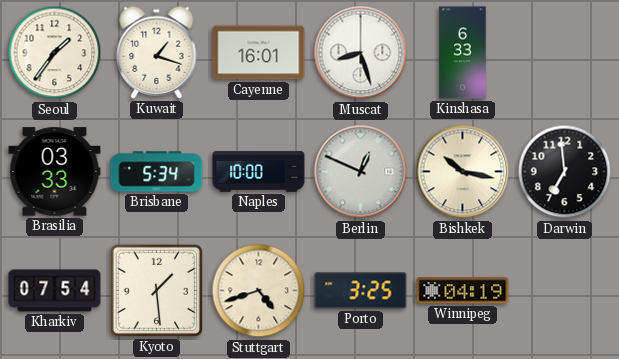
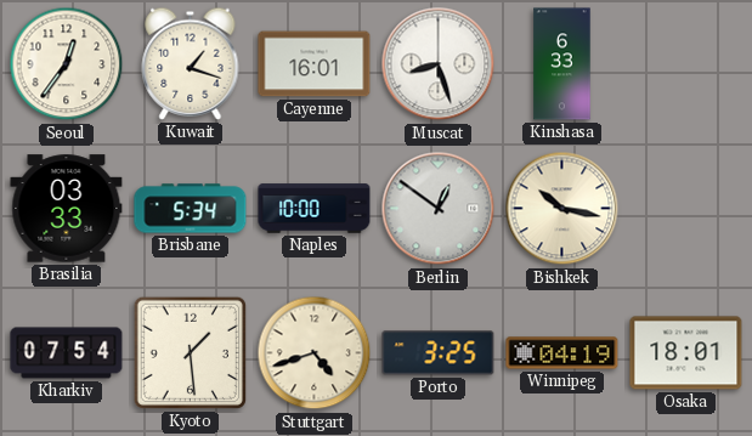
Seoul: 1:36 -> 12:36 (67, 64)
Berlin: 12:49 -> 12:51 (439, 209)
Darwin: 6:59 -> none (565, 172)
Osaka: none -> 18:01 (686, 353)
